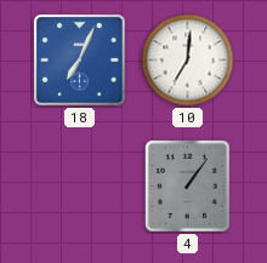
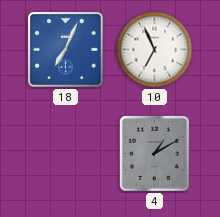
10: 7:01 -> 6:56 (155, 50)
4: 1:06 -> 1:10 (154, 153)
